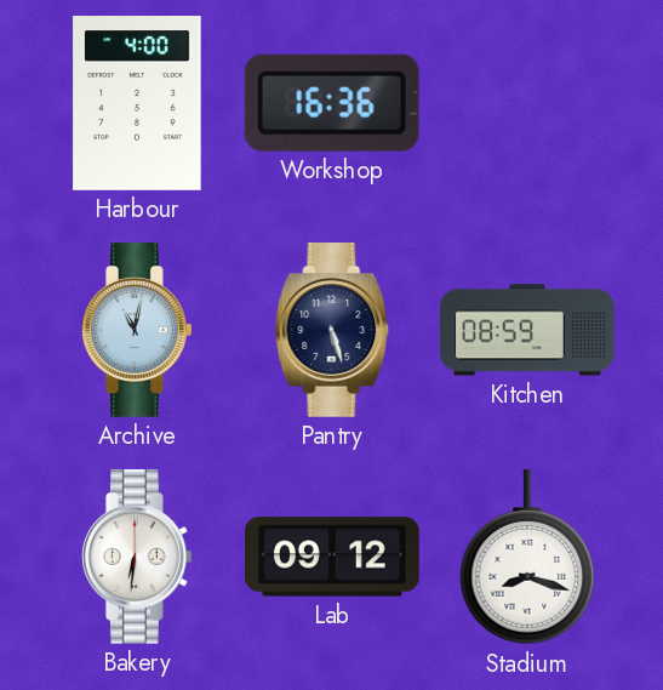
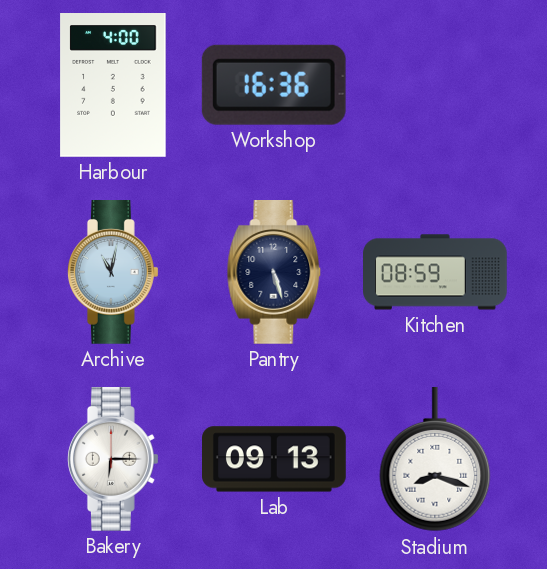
Bakery: 6:31 -> 6:15 (113, 460)
Lab: 09:12 -> 09:13 (275, 459)
